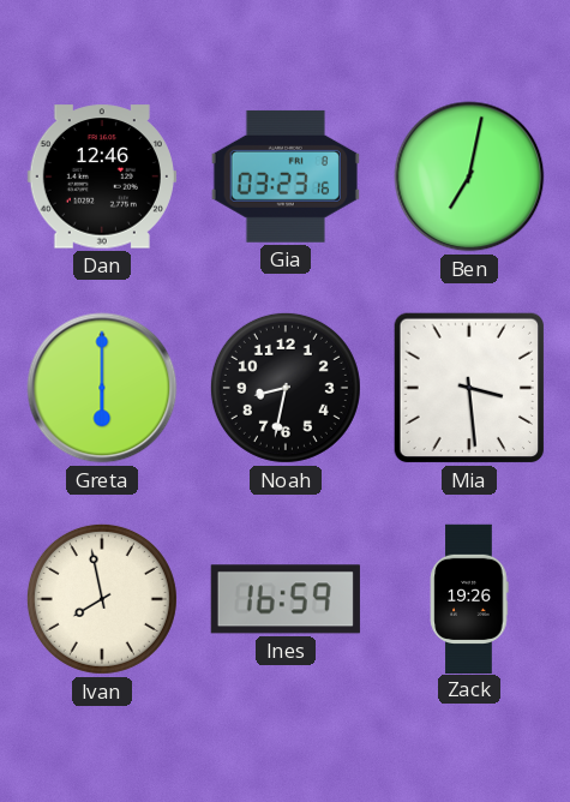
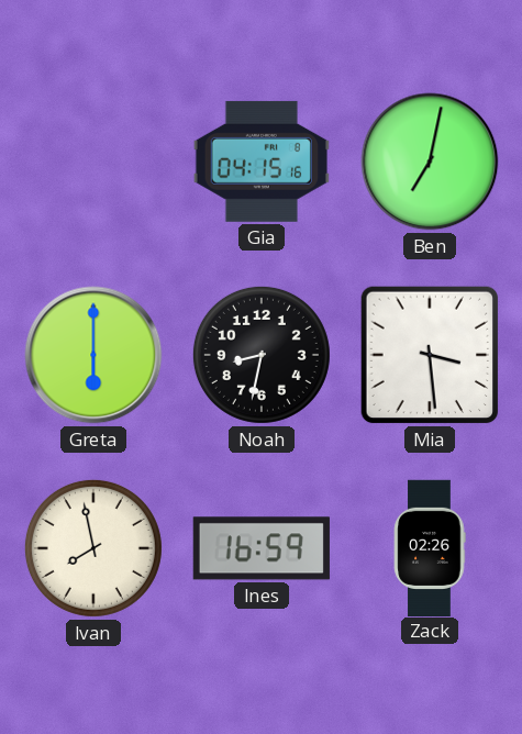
Dan: 12:46 -> none (102, 176)
Gia: 03:23 -> 04:15 (262, 162)
Zack: 19:26 -> 02:26 (430, 547)
